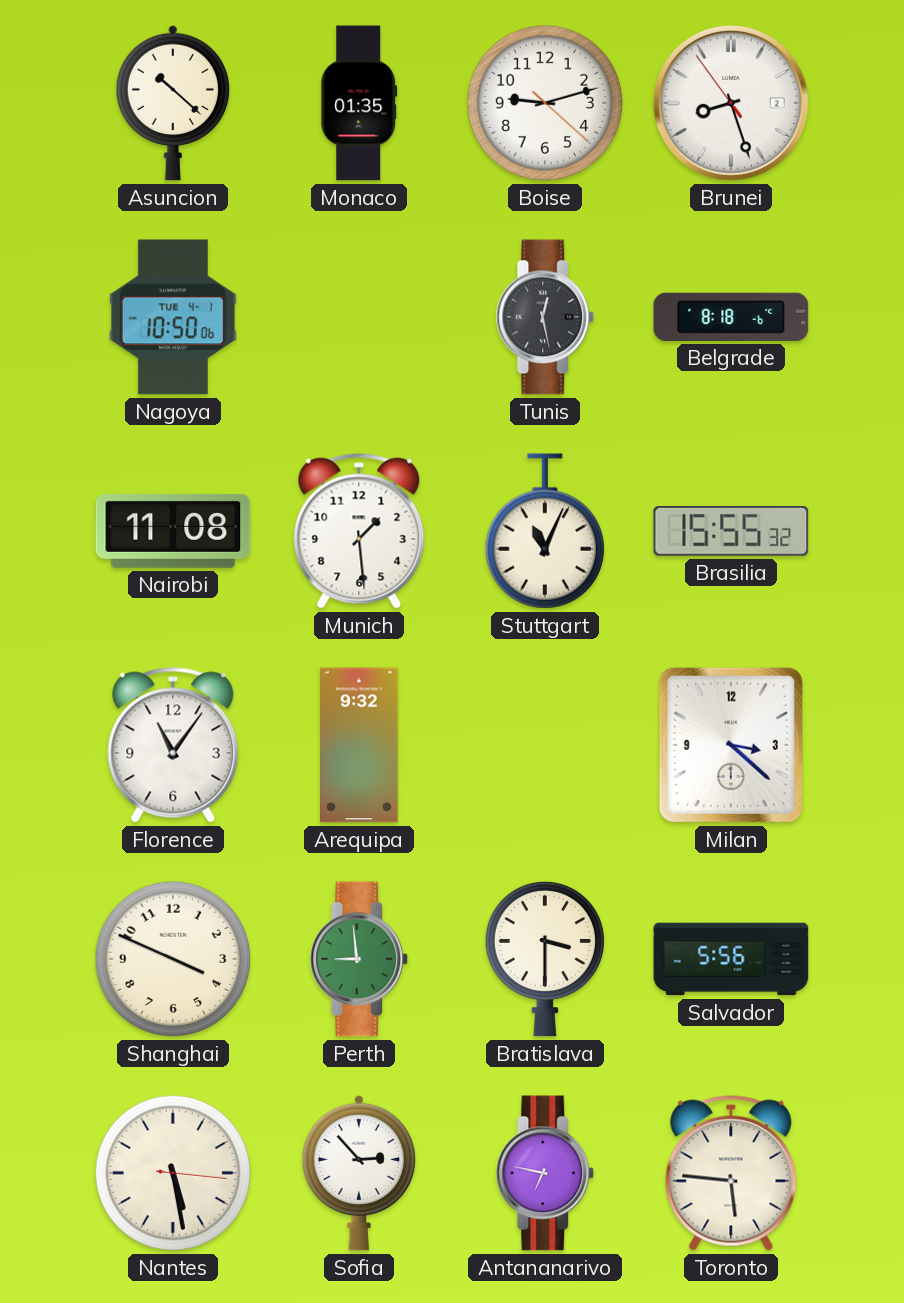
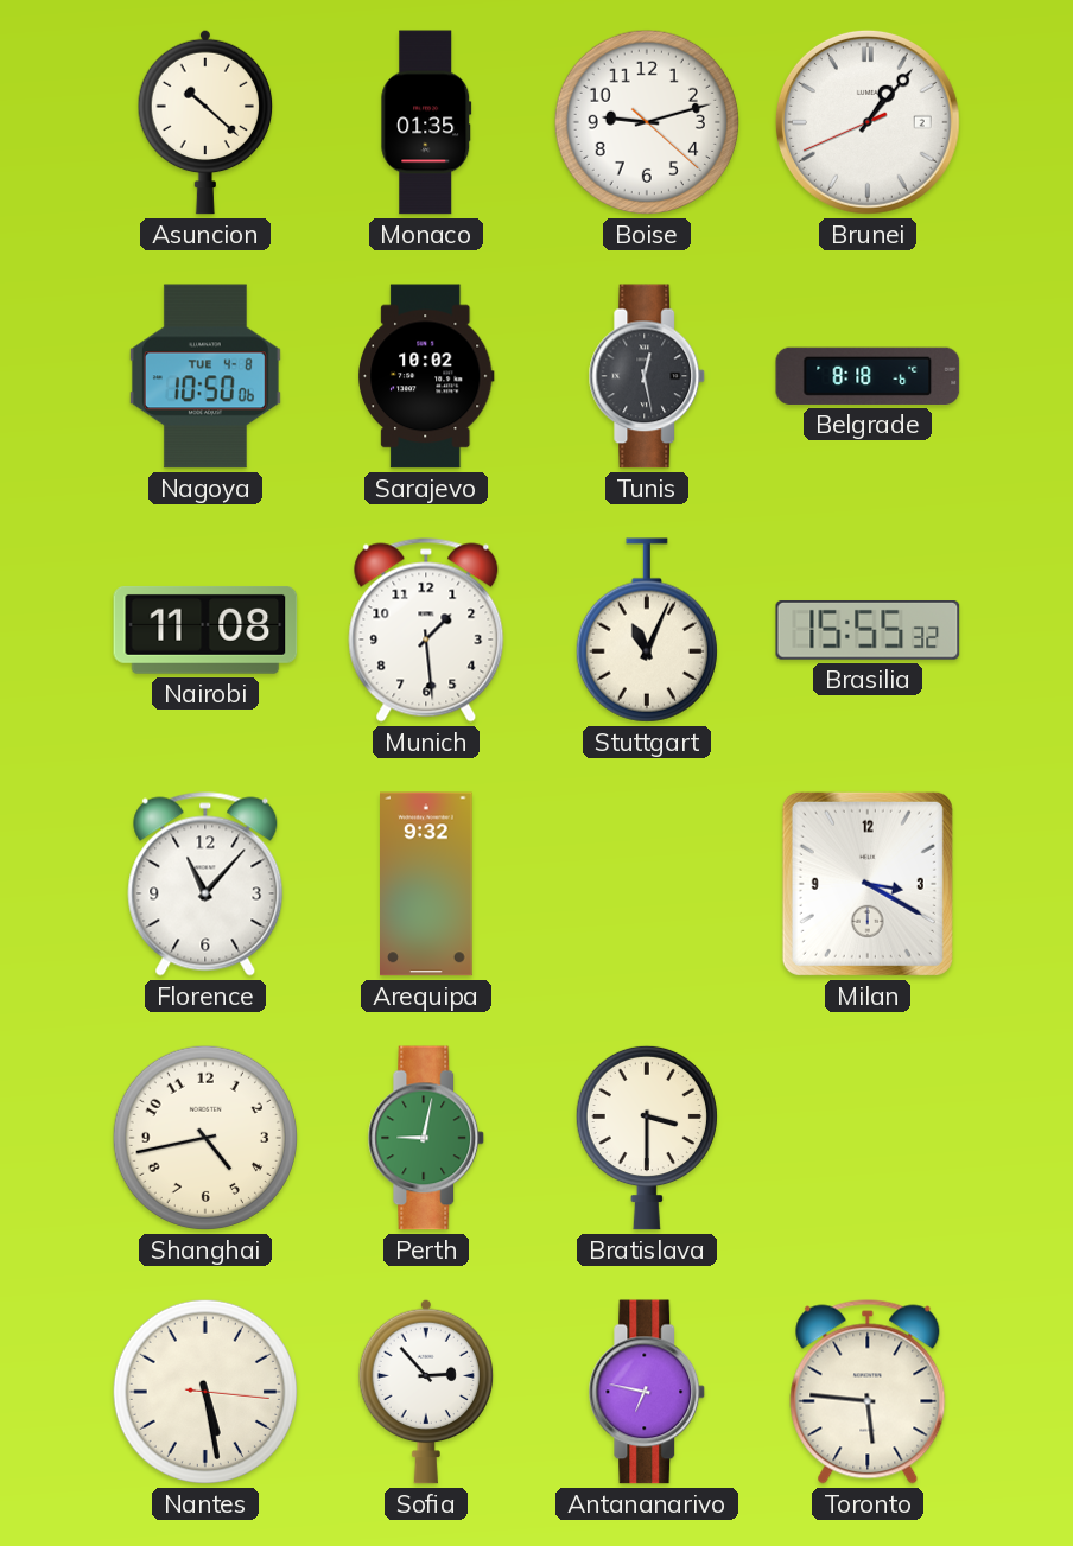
Brunei: 8:26 -> 1:06 (868, 122)
Nagoya date: TUE 4-1 -> TUE 4-8 (205, 376)
Sarajevo: none -> 10:02 (426, 376)
Florence: 11:06 -> 11:07 (205, 884)
Milan: 3:22 -> 3:20 (868, 884)
Shanghai: 3:49 -> 4:43 (205, 1138)
Perth: 8:59 -> 9:02 (426, 1138)
Salvador: 5:56 -> none (731, 959)
